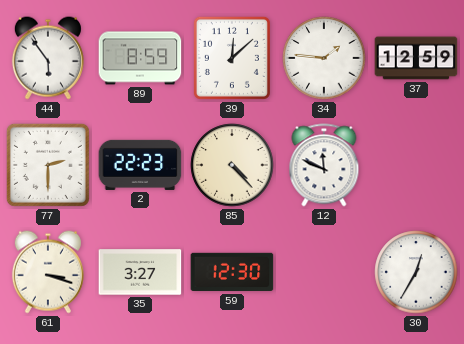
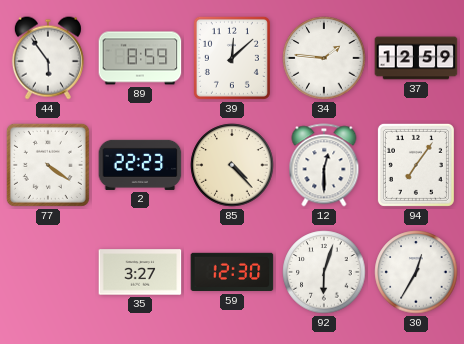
77: 2:30 -> 4:21 (48, 165)
12: 11:49 -> 12:30 (324, 165)
94: none -> 7:06 (416, 165)
61: 3:18 -> none (48, 272)
92: none -> 6:03 (324, 272)
